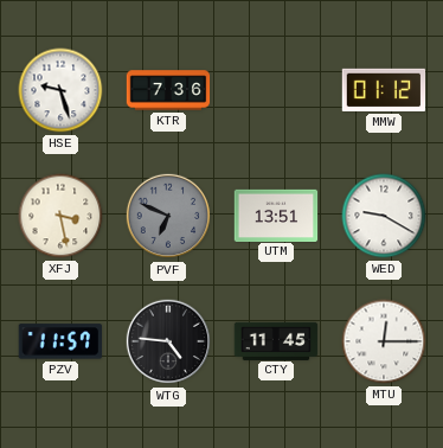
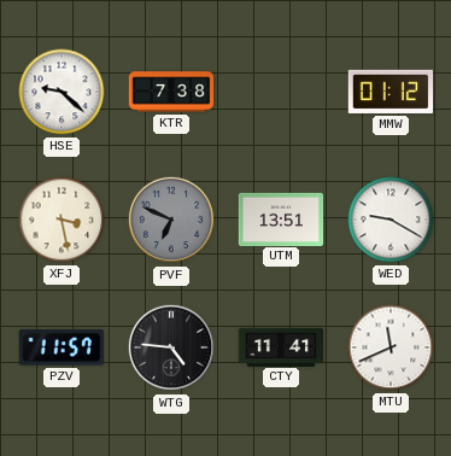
HSE: 9:27 -> 9:22 (61, 92)
KTR: 7:36 -> 7:38 (171, 92)
CTY: 11:45 -> 11:41 (281, 346)
MTU: 12:15 -> 11:41 (391, 347)
